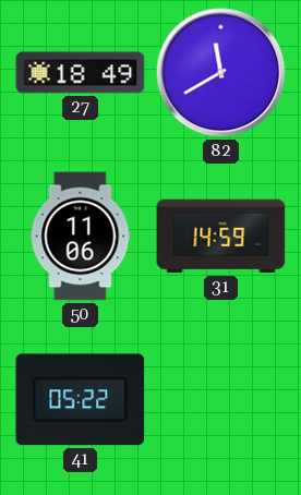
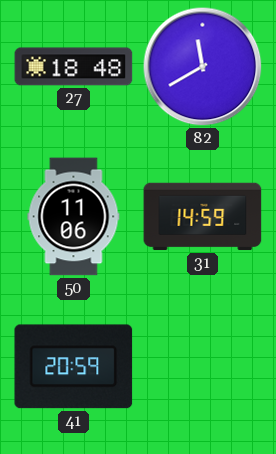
27: 18:49 -> 18:48 (74, 67)
41: 05:22 -> 20:59 (74, 367)
